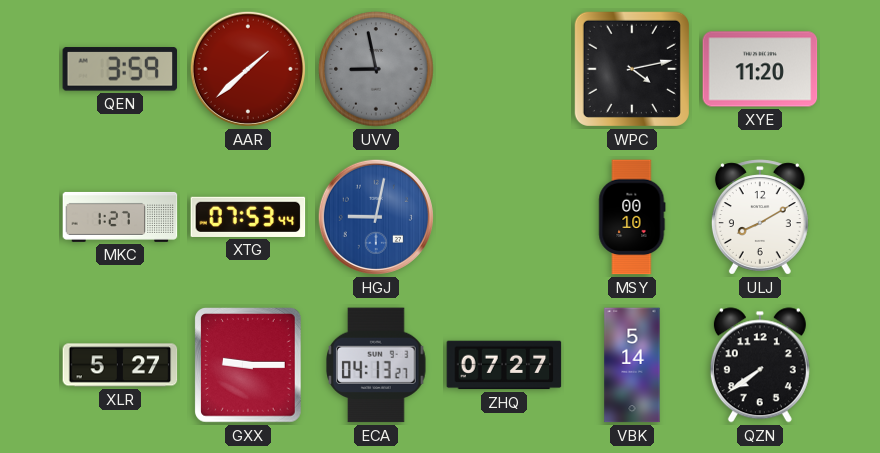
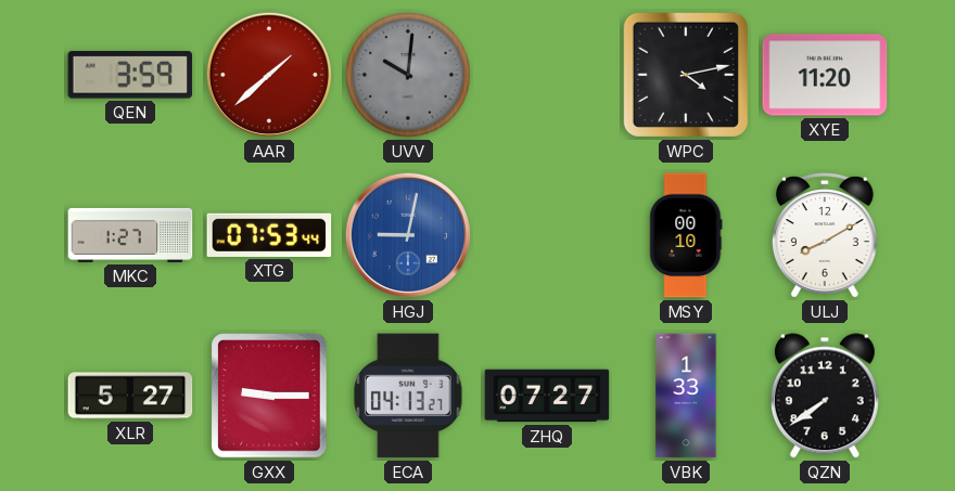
UVV: 8:58 -> 10:01 (408, 75)
VBK: 5:14 -> 1:33 (686, 396)
